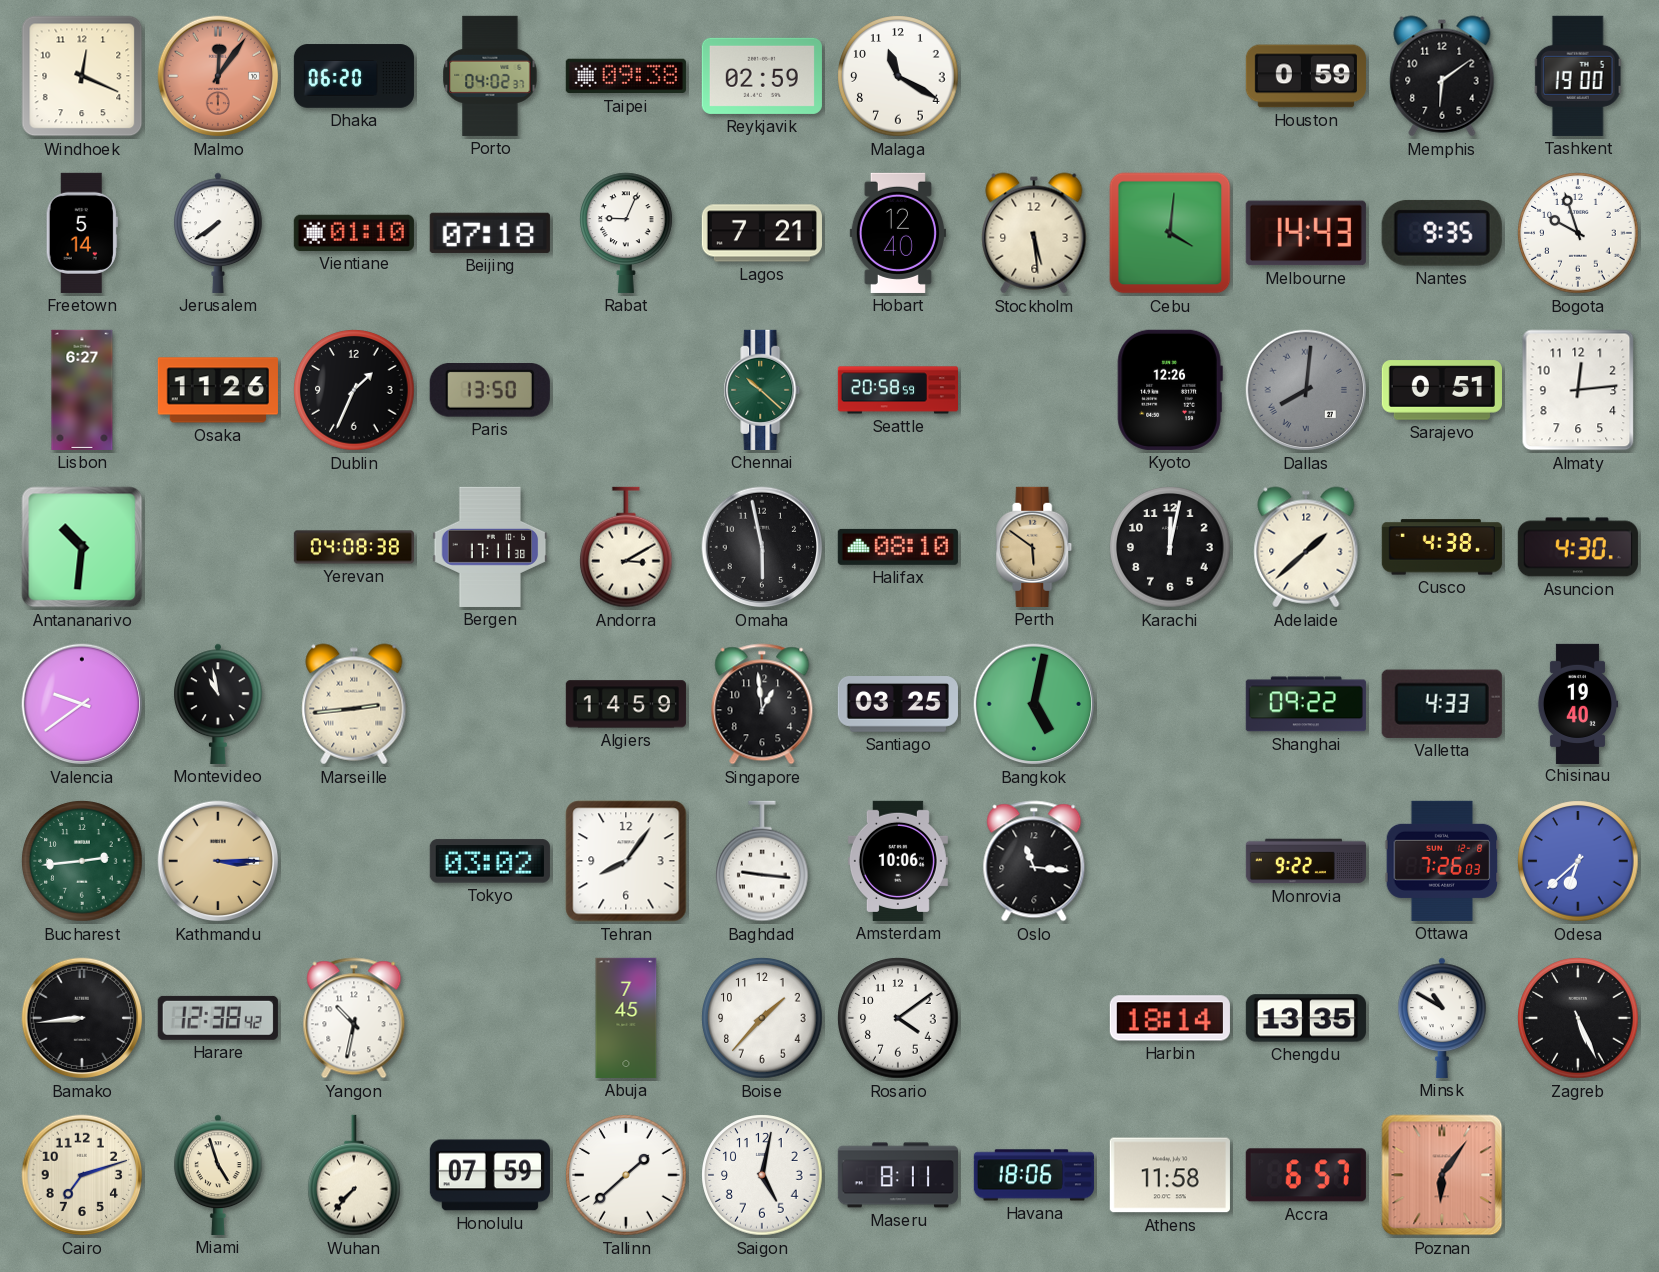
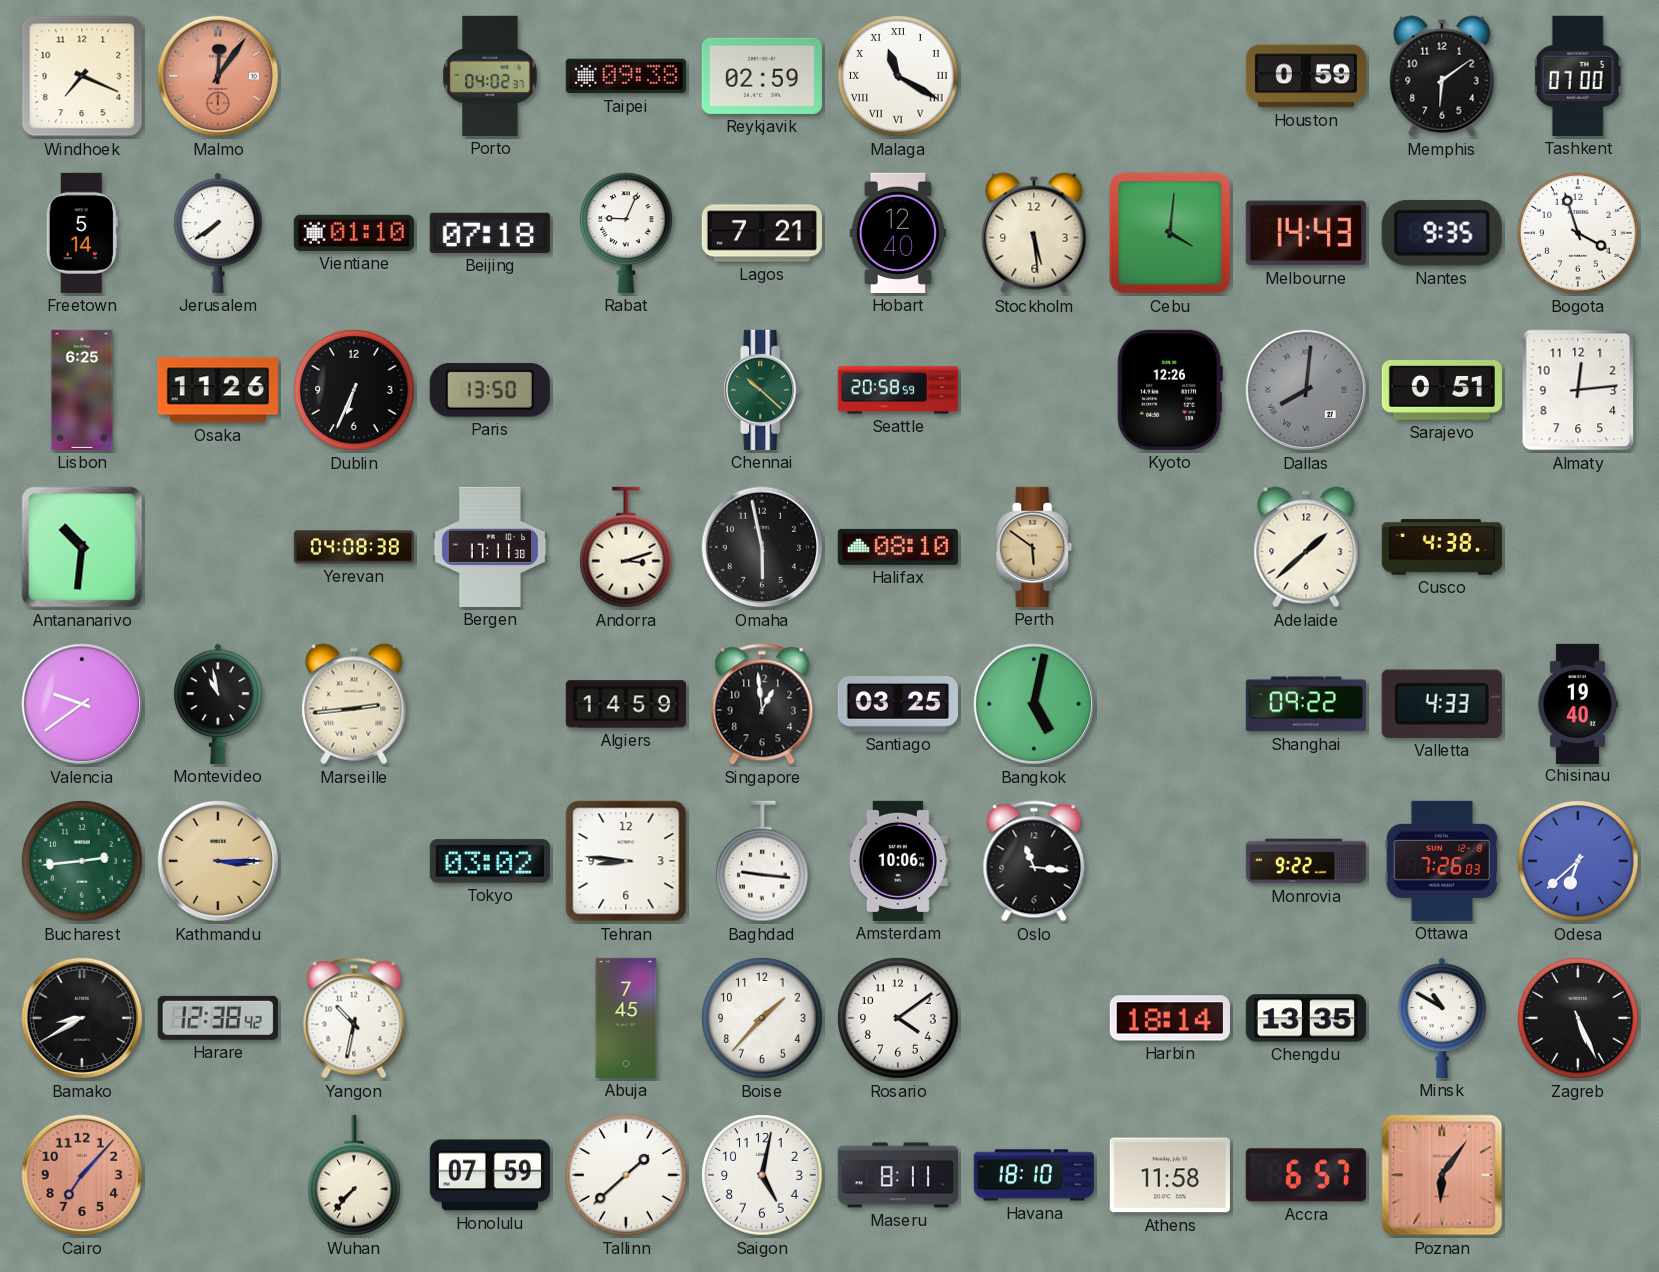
Windhoek: 12:19 -> 7:19 (82, 76)
Dhaka: 06:20 -> none (353, 76)
Malaga numerals: Arabic -> Roman (898, 76)
Tashkent: 19:00 -> 07:00 (1578, 76)
Bogota: 9:57 -> 3:57 (1578, 233)
Lisbon: 6:27 -> 6:25 (82, 390)
Dublin: 1:34 -> 6:34 (354, 390)
Andorra: 3:10 -> 3:12 (627, 547)
Karachi: 12:02 -> none (1170, 547)
Asuncion: 4:30 -> none (1578, 547)
Tehran: 8:06 -> 8:46 (626, 861)
Bamako: 8:44 -> 8:40 (82, 1018)
Cairo: 7:12 -> 7:07 (82, 1175)
Cairo dial: cream -> salmon (82, 1175)
Miami: 4:57 -> none (218, 1175)
Havana: 18:06 -> 18:10 (1034, 1175)
